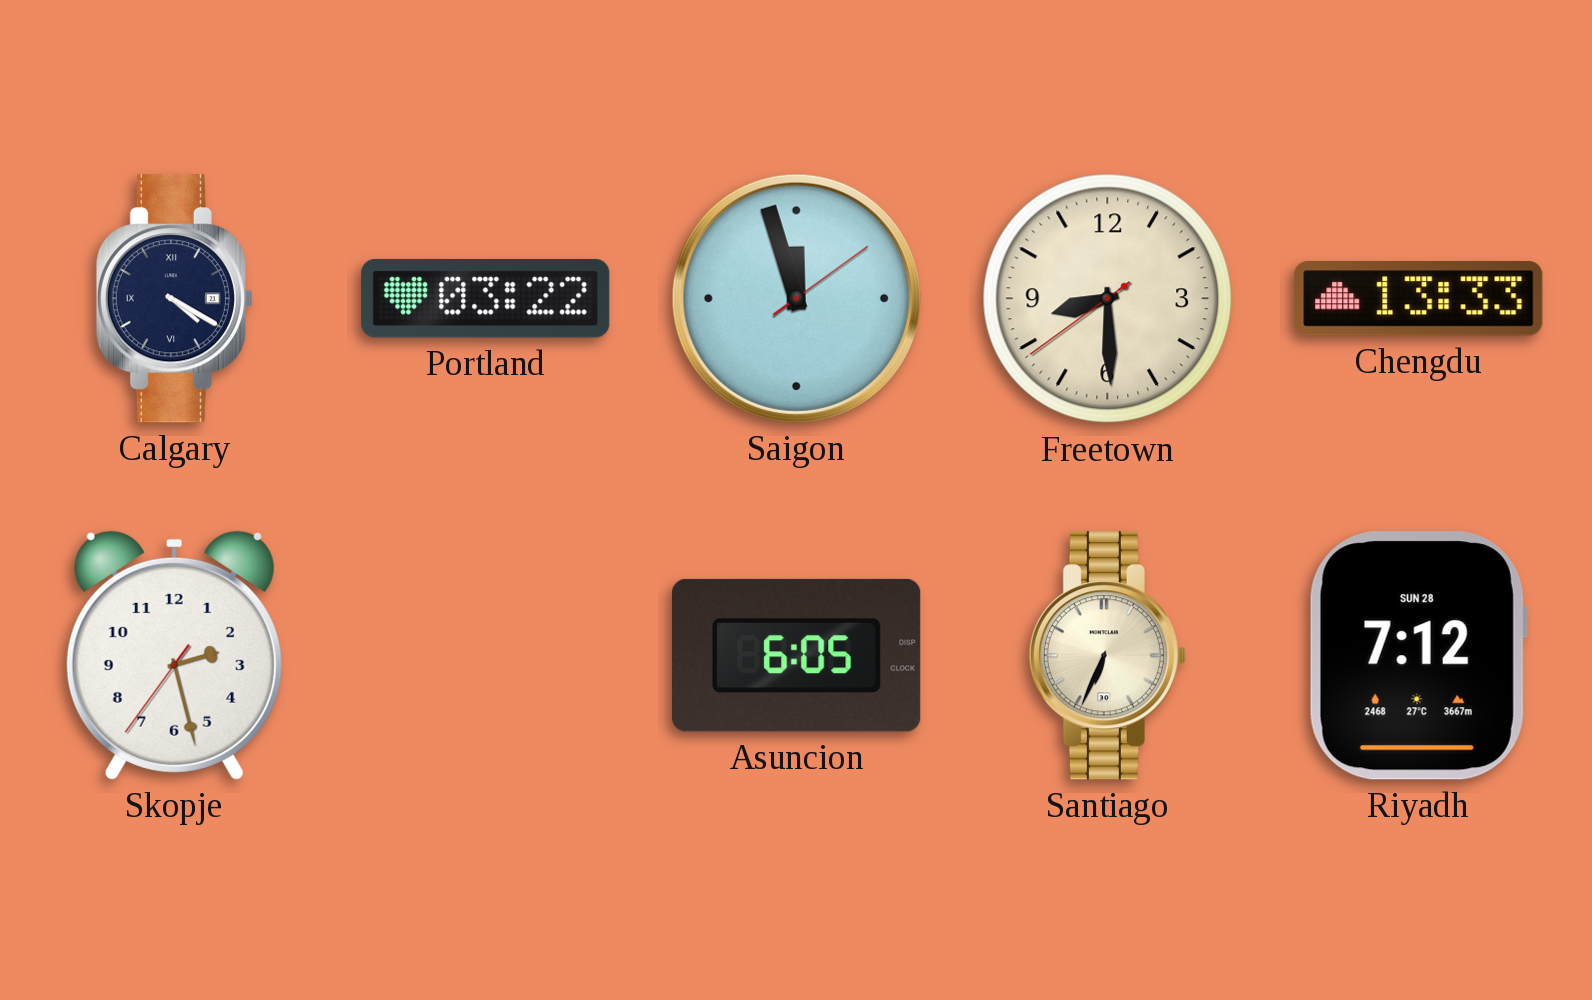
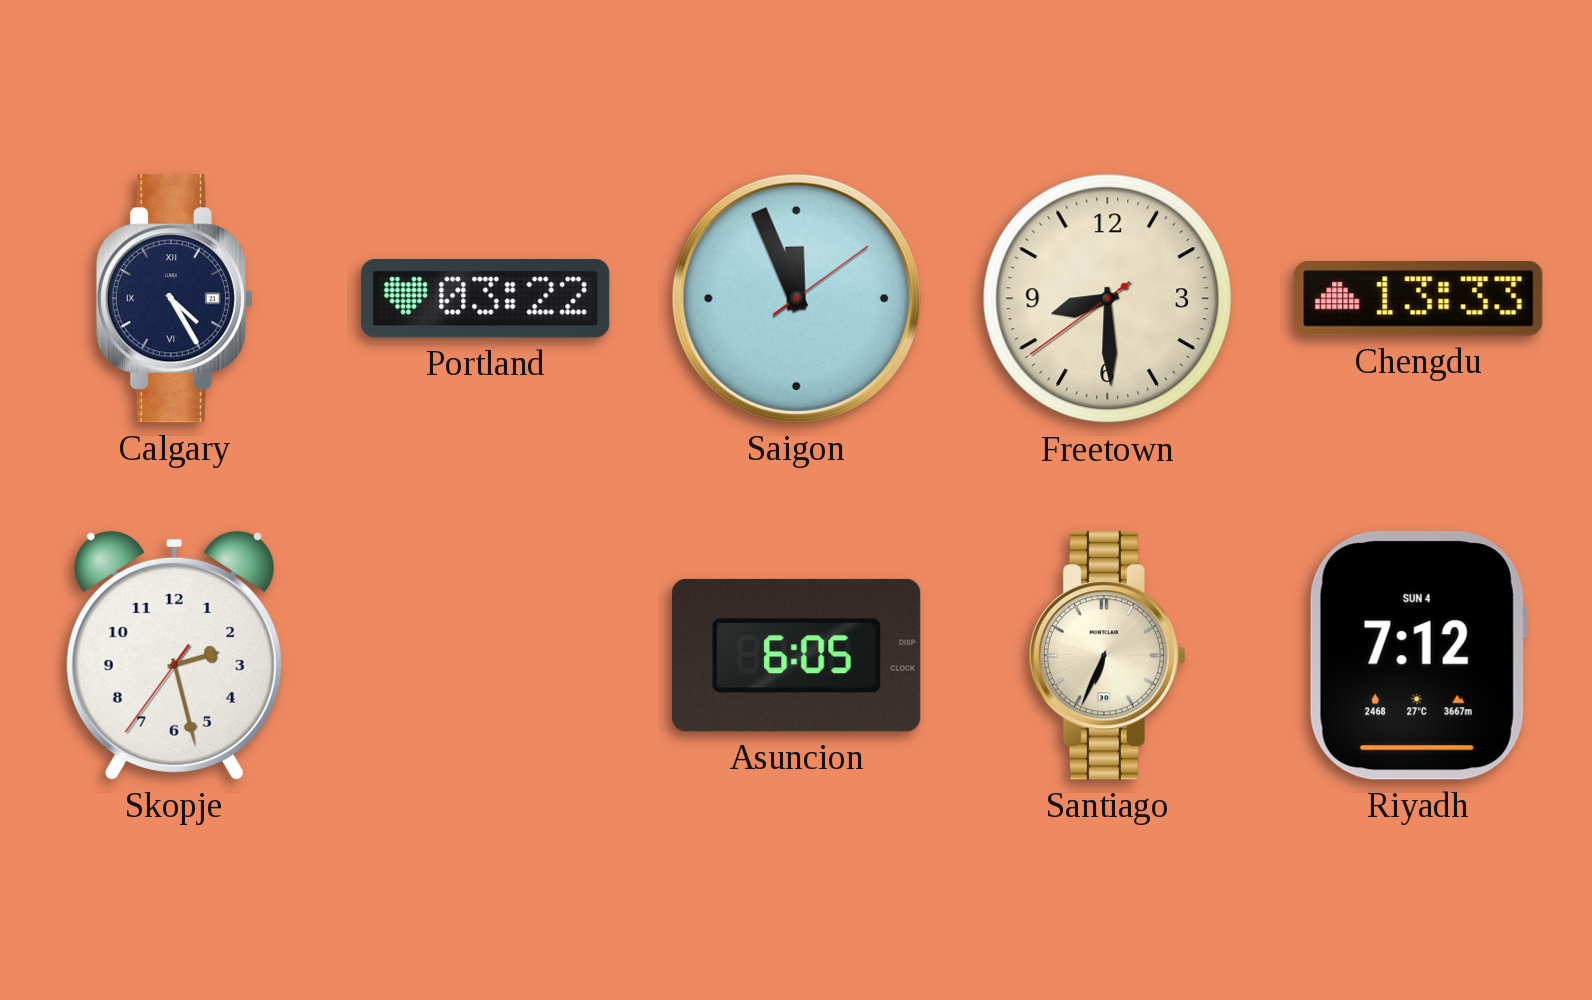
Calgary: 4:20 -> 4:25 (174, 299)
Saigon: 11:57 -> 11:56 (796, 298)
Riyadh date: SUN 28 -> SUN 4 (1418, 656)
